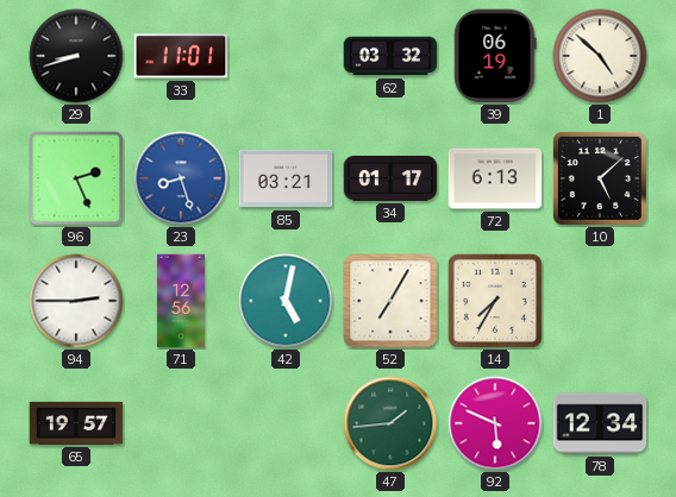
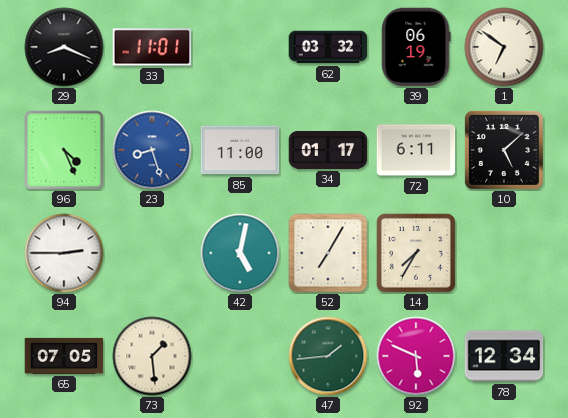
29: 8:42 -> 8:19 (64, 47)
1: 4:52 -> 6:51 (504, 47)
96: 2:26 -> 4:26 (64, 150)
85: 03:21 -> 11:00 (240, 150)
72: 6:13 -> 6:11 (416, 150)
71: 12:56 -> none (181, 301)
65: 19:57 -> 07:05 (64, 356)
73: none -> 1:29 (152, 356)
